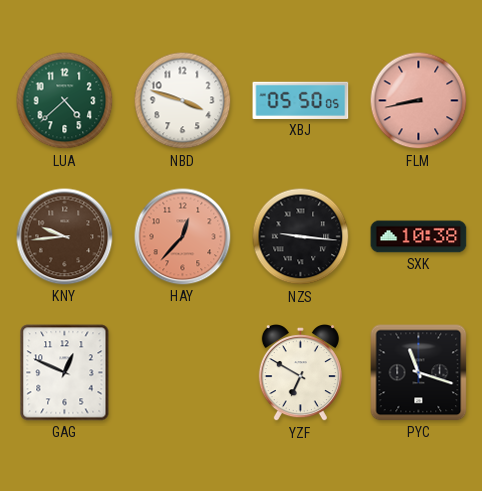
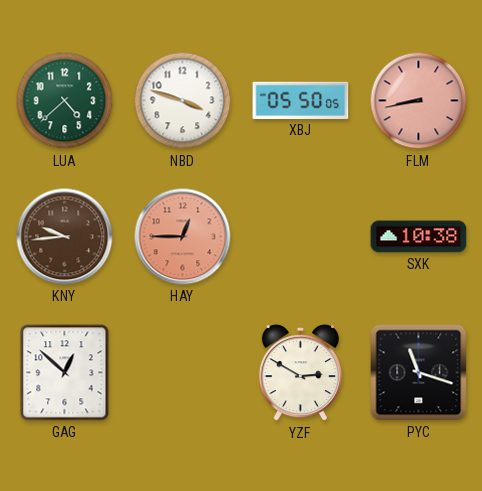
HAY: 12:37 -> 12:45 (183, 237)
NZS: 9:16 -> none (301, 237)
GAG: 12:49 -> 12:52 (65, 373)
YZF: 6:50 -> 2:50 (300, 374)
